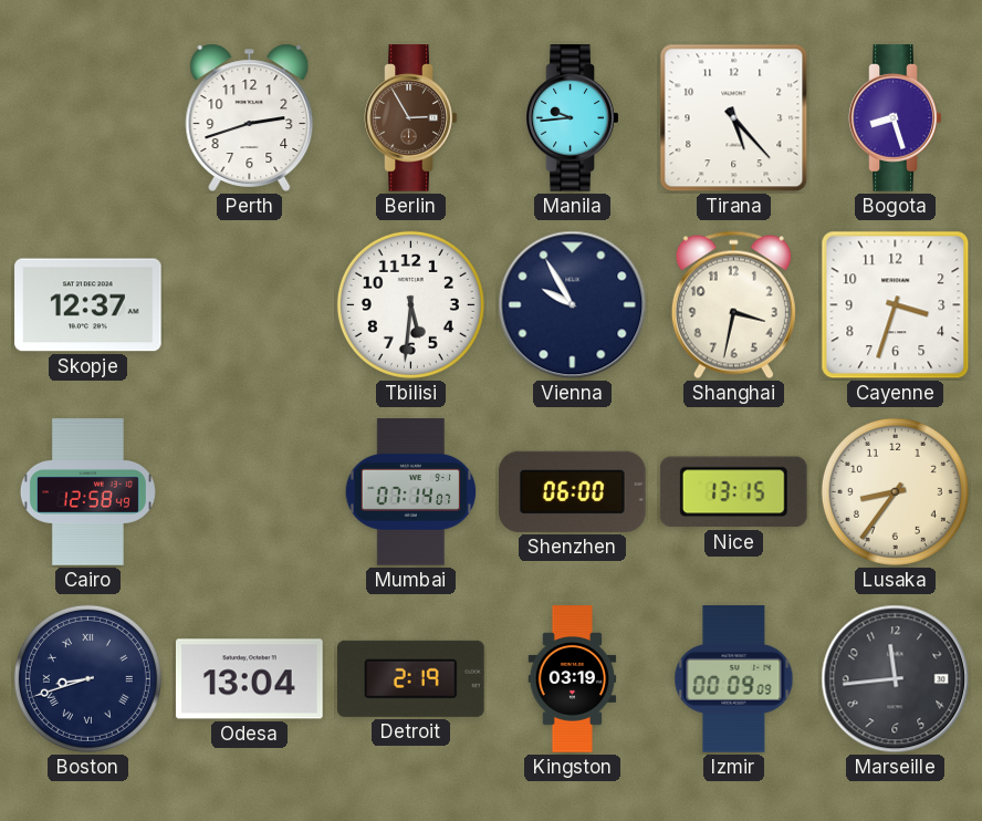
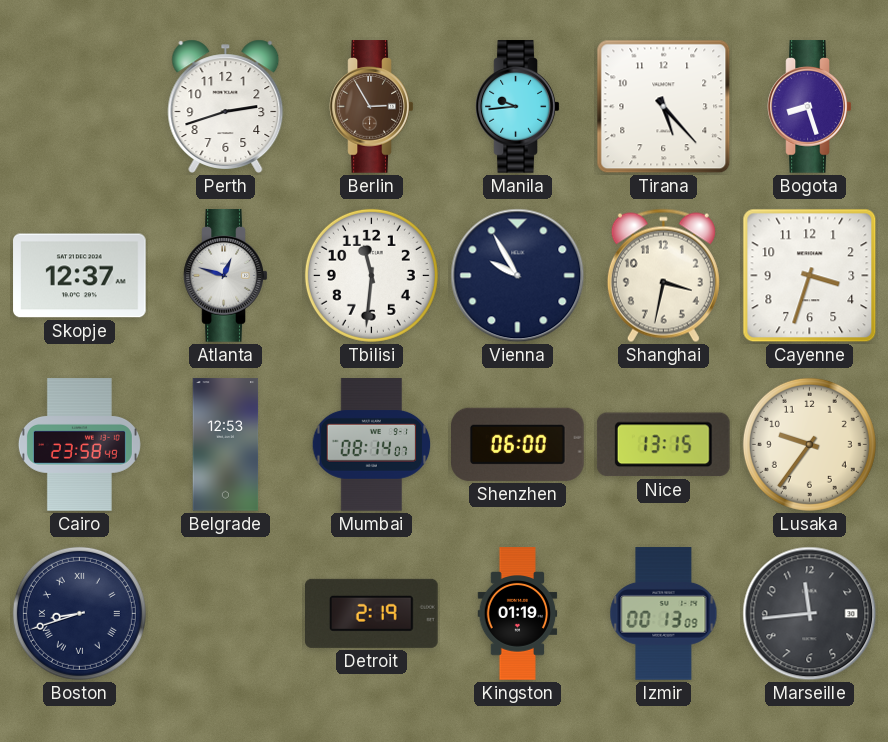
Atlanta: none -> 12:48 (226, 276)
Tbilisi: 5:31 -> 11:31 (371, 275)
Cairo: 12:58 -> 23:58 (79, 445)
Belgrade: none -> 12:53 (226, 445)
Mumbai: 07:14 -> 08:14 (372, 445)
Lusaka: 8:36 -> 9:36 (809, 444)
Odesa: 13:04 -> none (250, 679)
Kingston: 03:19 -> 01:19 (518, 614)
Izmir: 00:09 -> 00:13 (664, 614)
